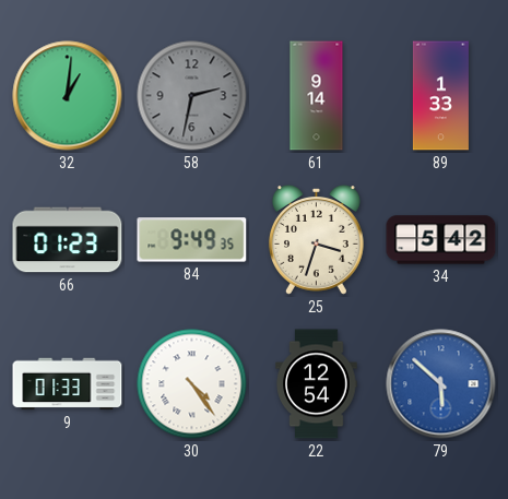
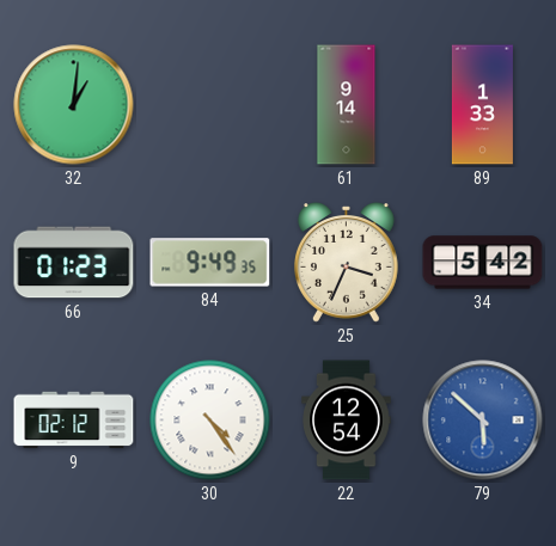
58: 2:32 -> none (192, 96)
25: 3:33 -> 3:34 (346, 263)
9: 01:33 -> 02:12 (74, 421)
